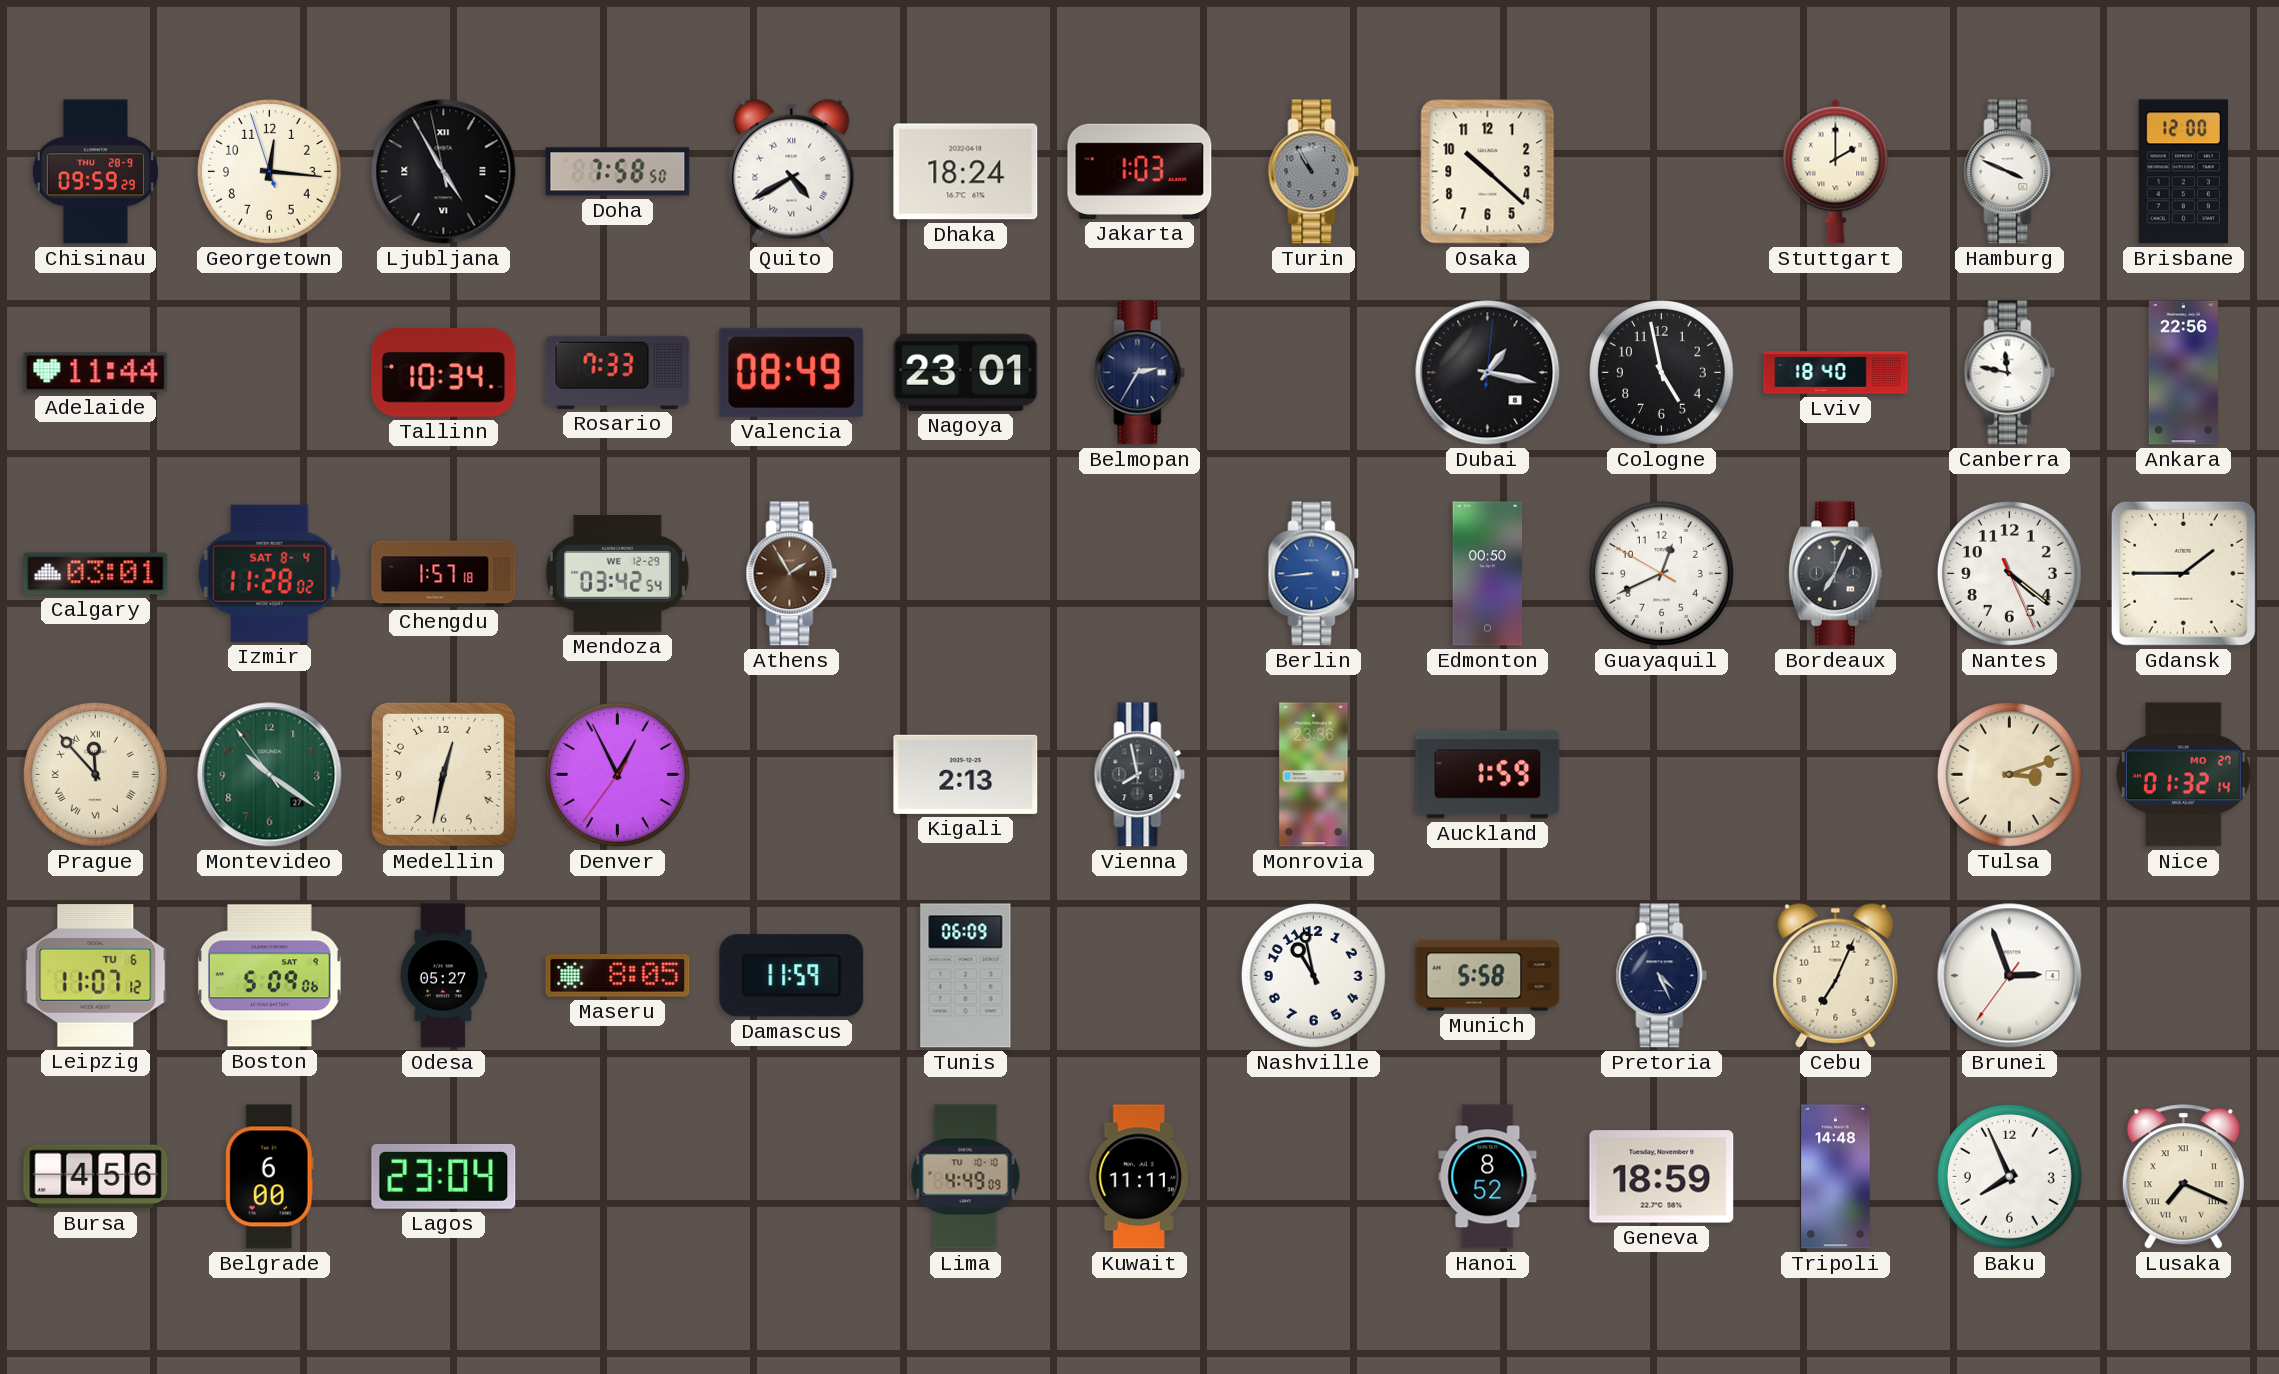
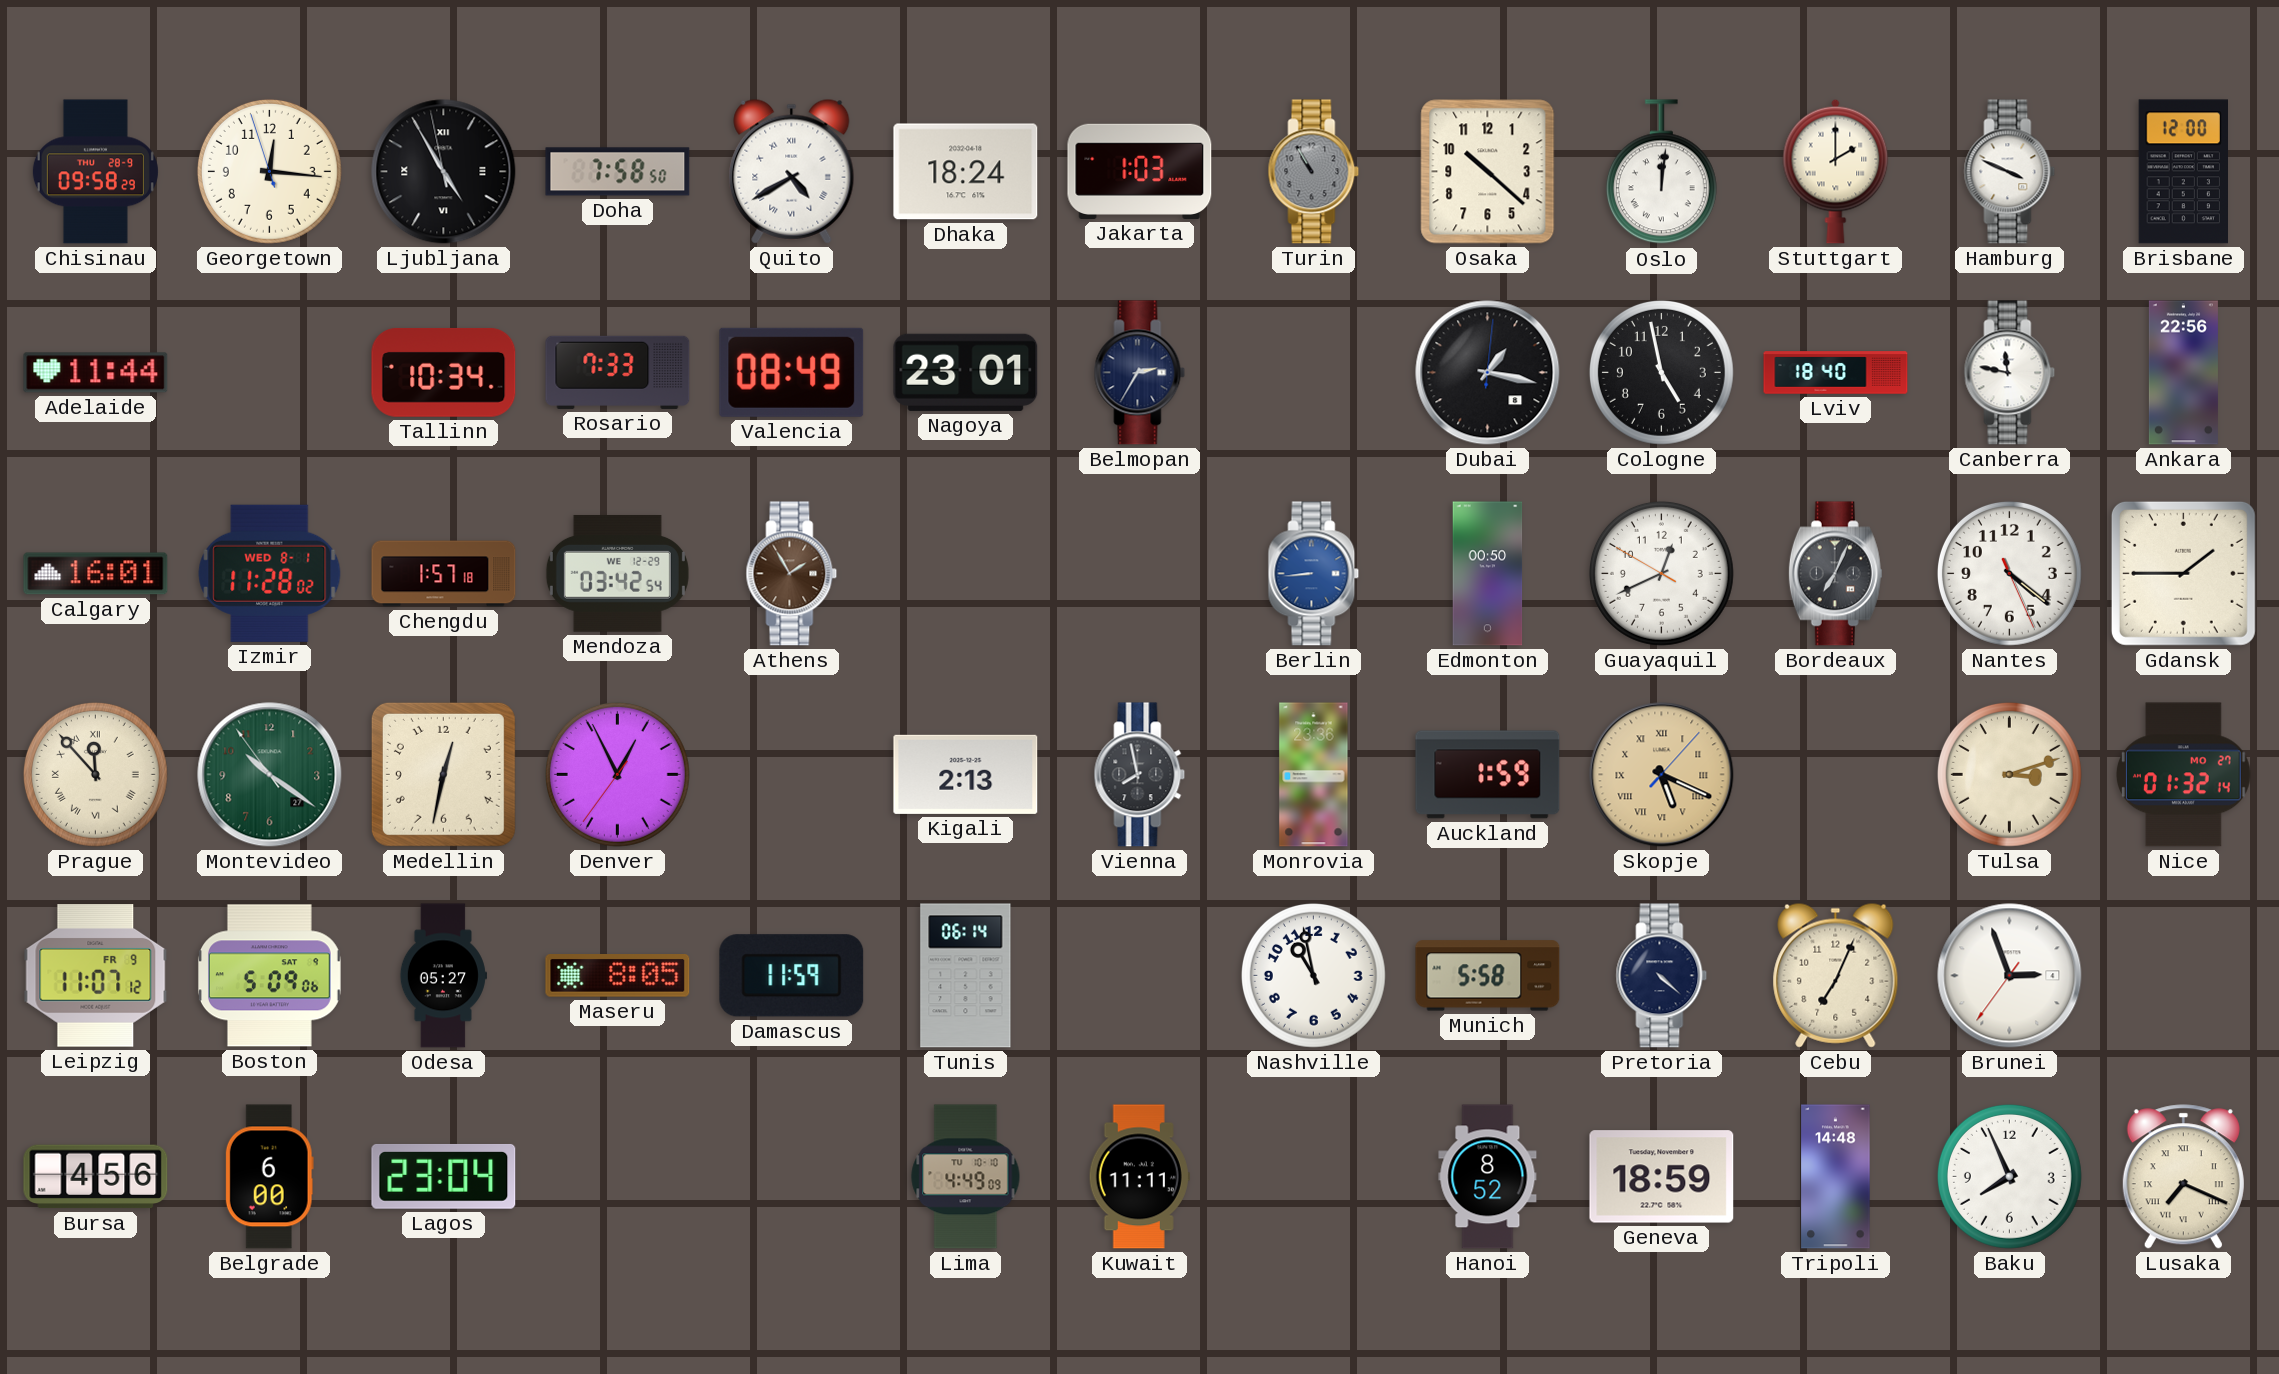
Chisinau: 09:59 -> 09:58 (95, 172)
Oslo: none -> 12:01 (1661, 172)
Calgary: 03:01 -> 16:01 (96, 574)
Izmir date: SAT 8-4 -> WED 8-1 (270, 573)
Skopje: none -> 5:19 (1662, 775)
Leipzig date: TU 6 -> FR 9 (96, 976)
Tunis: 06:09 -> 06:14 (966, 976)
Pretoria: 4:26 -> 4:22 (1662, 976)
